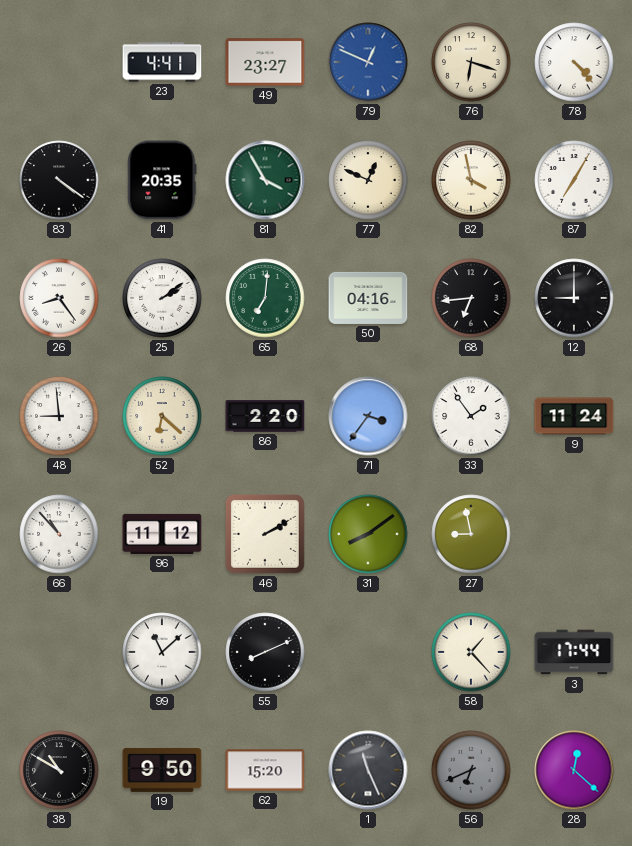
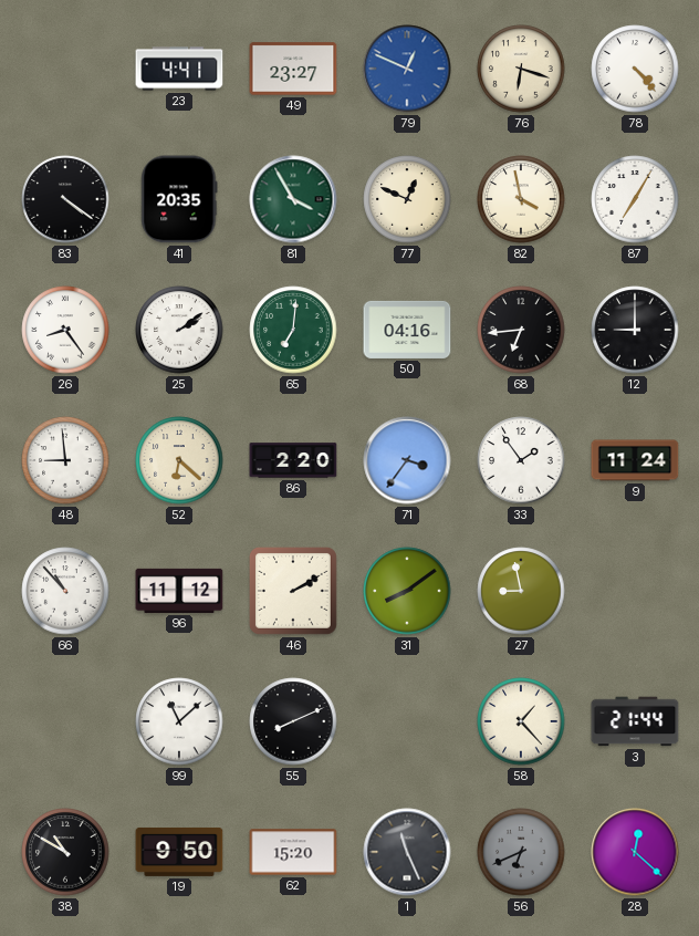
3: 17:44 -> 21:44 (635, 721)
